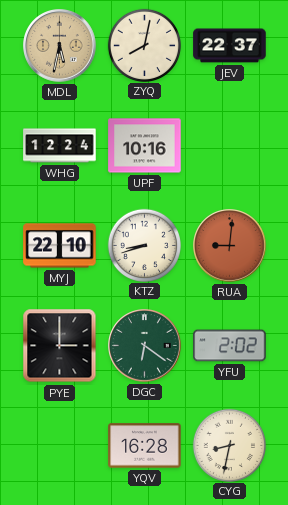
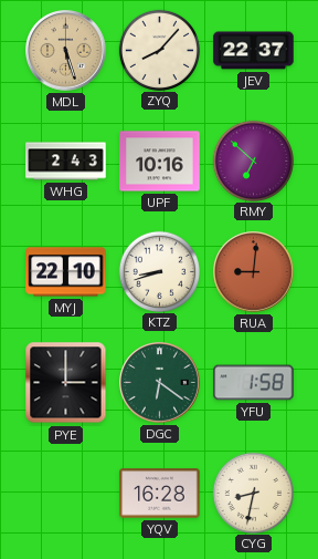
MDL: 5:32 -> 5:27 (66, 51)
ZYQ: 8:02 -> 8:07 (159, 50)
WHG: 12:24 -> 2:43 (66, 162)
RMY: none -> 6:52 (253, 161)
YFU: 2:02 -> 1:58 (254, 383)
